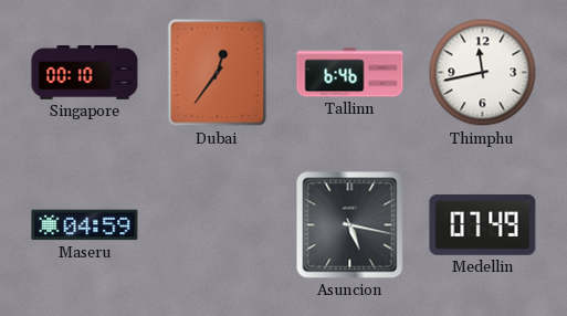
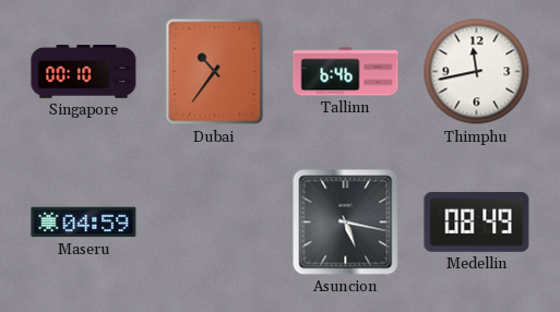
Dubai: 12:36 -> 10:36 (215, 72)
Medellin: 07:49 -> 08:49 (477, 221)
